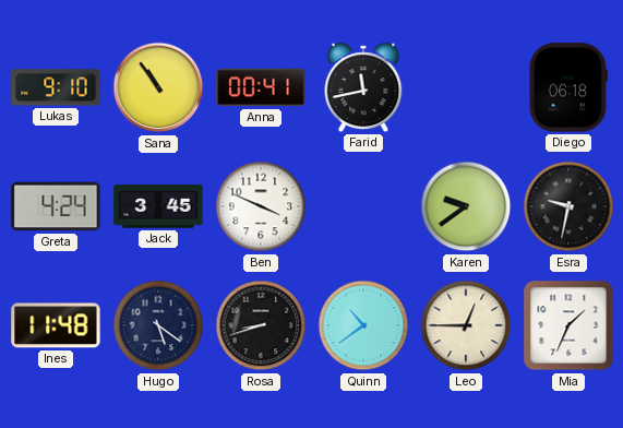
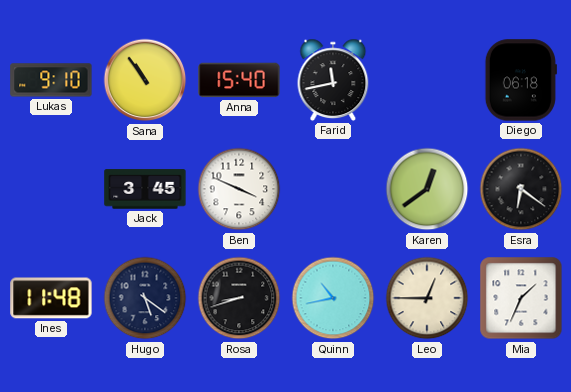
Anna: 00:41 -> 15:40 (239, 80)
Greta: 4:24 -> none (56, 206)
Karen: 9:39 -> 12:39 (427, 189)
Esra: 9:32 -> 6:21 (521, 189)
Quinn: 10:39 -> 10:43 (333, 298)
